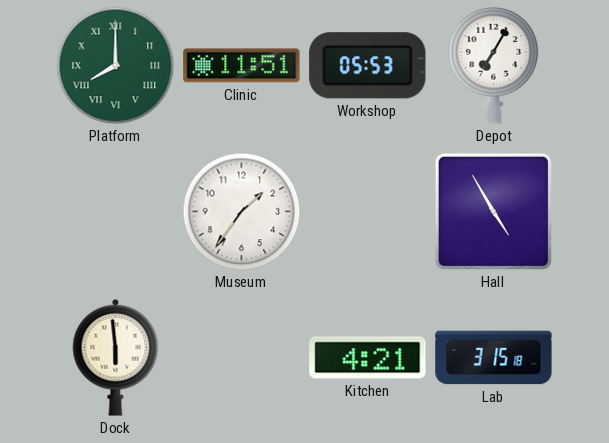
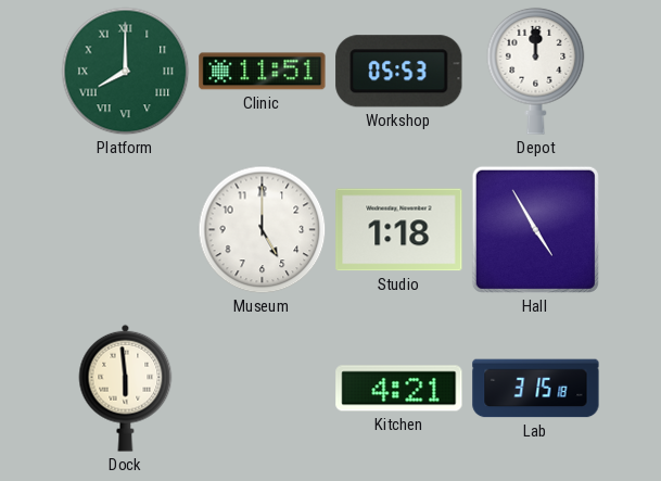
Depot: 7:05 -> 12:00 (536, 71)
Museum: 1:36 -> 5:00 (263, 230)
Studio: none -> 1:18 (399, 230)
